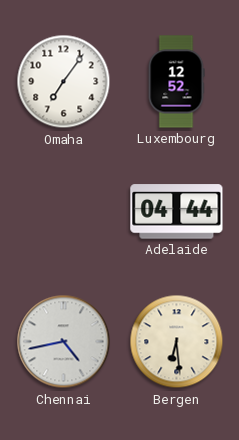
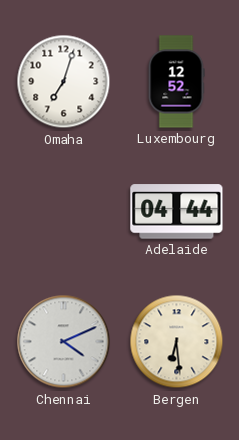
Omaha: 7:06 -> 7:03 (64, 82)
Chennai: 4:43 -> 4:11 (64, 342)
